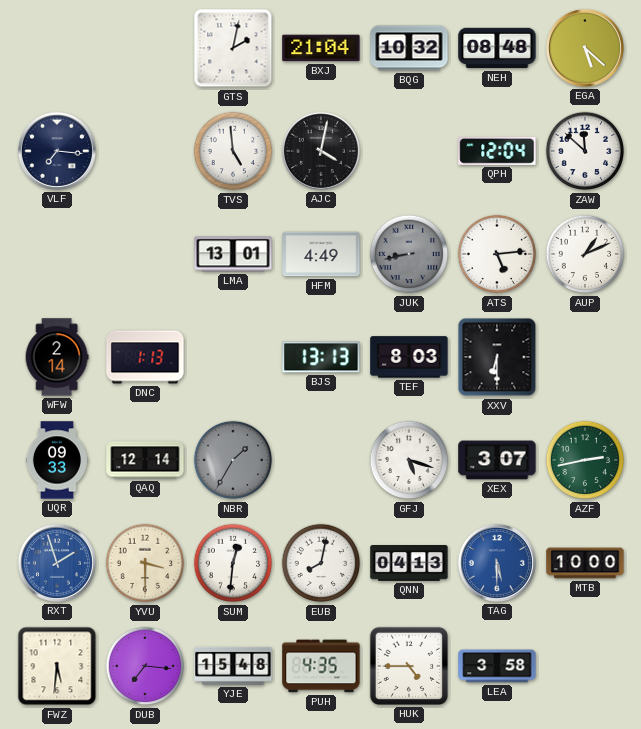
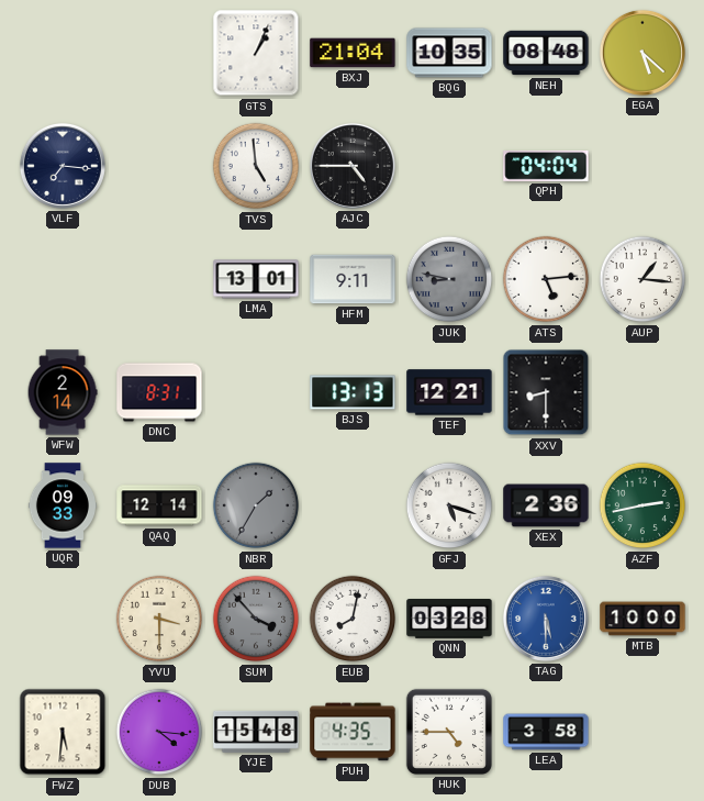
GTS: 2:02 -> 1:04 (256, 53)
BQG: 10:32 -> 10:35 (449, 53)
AJC: 4:02 -> 4:45 (353, 166)
QPH: 12:04 -> 04:04 (546, 167)
ZAW: 11:52 -> none (585, 151)
HFM: 4:49 -> 9:11 (353, 279)
JUK: 8:43 -> 8:47 (449, 279)
AUP: 1:11 -> 1:16 (642, 279)
DNC: 1:13 -> 8:31 (159, 392)
TEF: 8:03 -> 12:21 (449, 392)
XXV: 6:30 -> 8:30 (546, 392)
XEX: 3:07 -> 2:36 (546, 505)
RXT: 1:57 -> none (57, 563)
SUM: 12:31 -> 3:53 (256, 619)
SUM dial: white -> grey (256, 619)
QNN: 04:13 -> 03:28 (449, 620)
DUB: 7:16 -> 4:16 (159, 732)
